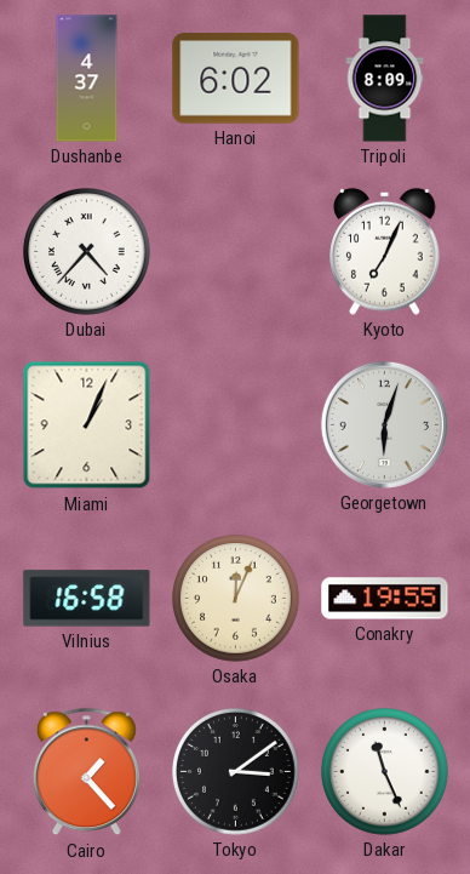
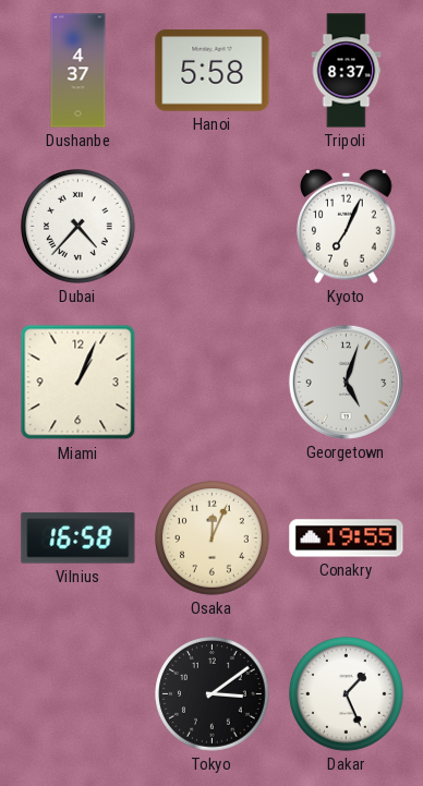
Hanoi: 6:02 -> 5:58 (213, 71)
Tripoli: 8:09 -> 8:37 (347, 71)
Georgetown: 6:03 -> 5:03 (346, 382)
Cairo: 1:23 -> none (86, 772)
Dakar: 11:26 -> 1:26 (347, 694)
